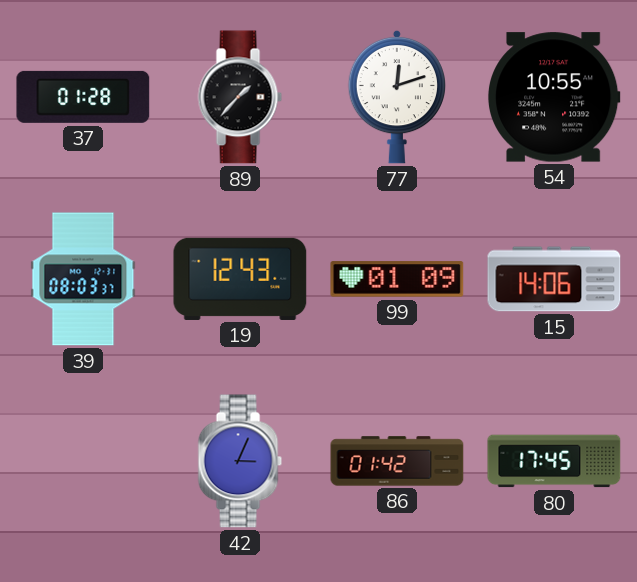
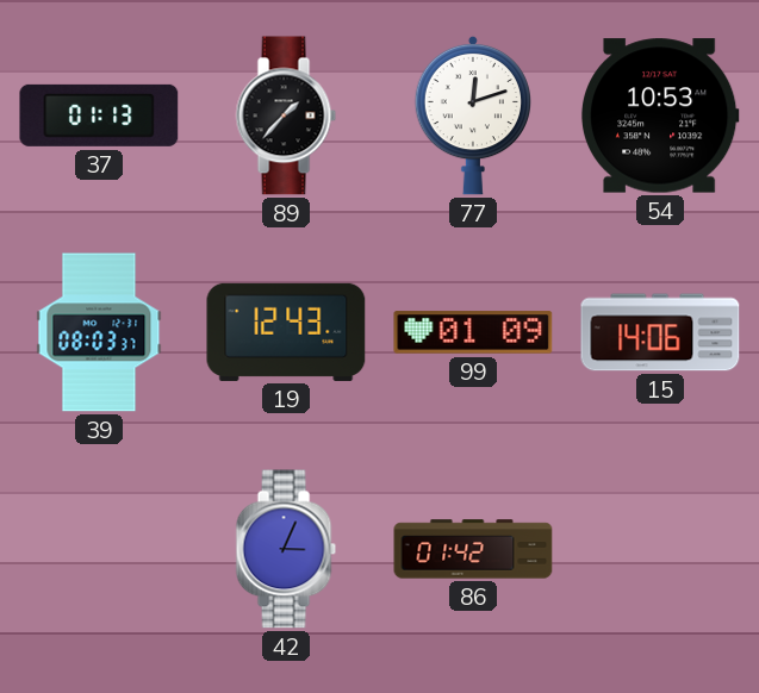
37: 01:28 -> 01:13 (99, 115)
54: 10:55 -> 10:53 (660, 115)
80: 17:45 -> none (554, 461)
